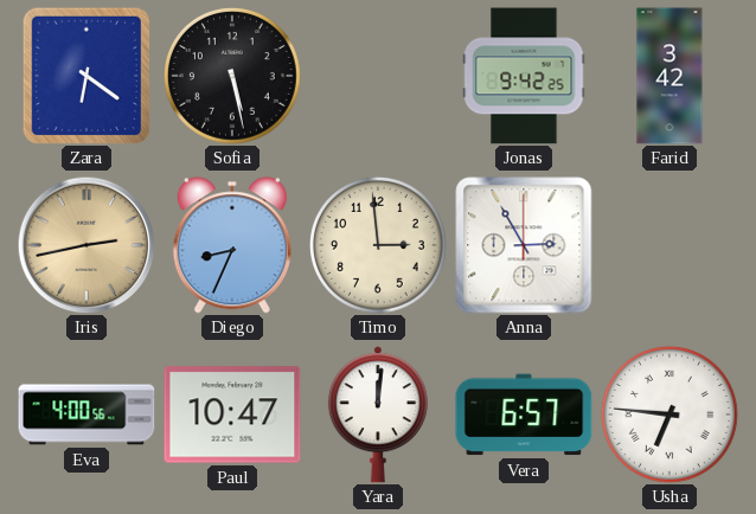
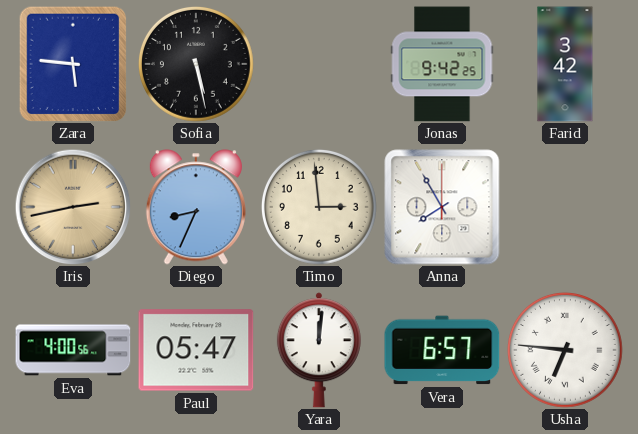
Zara: 6:21 -> 5:46 (73, 64)
Anna: 2:55 -> 7:55 (442, 207)
Paul: 10:47 -> 05:47 (196, 350)
